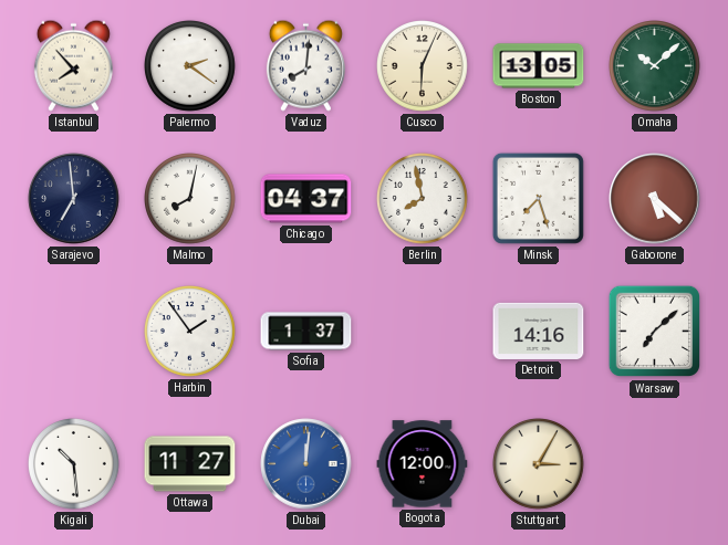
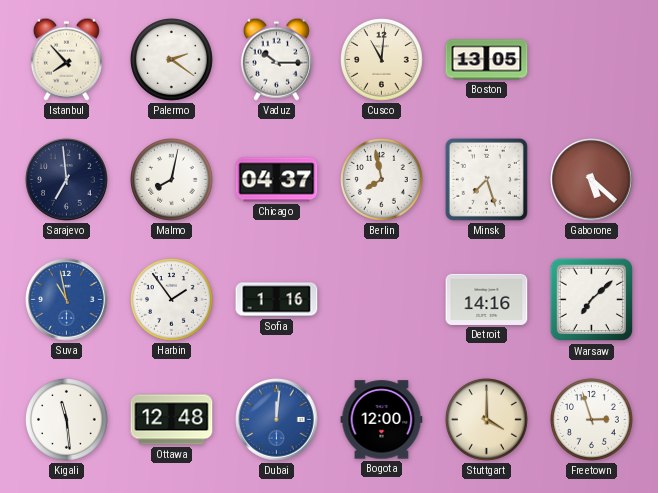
Vaduz: 8:01 -> 10:15 (276, 59)
Cusco: 6:04 -> 11:01 (382, 60)
Omaha: 10:08 -> none (655, 66)
Suva: none -> 10:58 (67, 300)
Sofia: 1:37 -> 1:16 (277, 300)
Kigali: 10:29 -> 11:29 (67, 420)
Ottawa: 11:27 -> 12:48 (172, 420)
Stuttgart: 3:05 -> 4:00 (487, 420)
Freetown: none -> 2:57 (592, 420)
